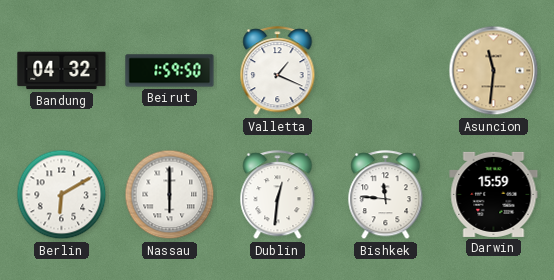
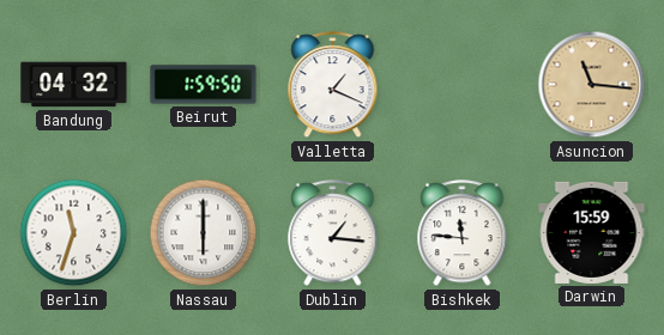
Asuncion: 11:31 -> 11:16 (592, 85)
Berlin: 6:10 -> 11:33 (74, 233)
Dublin: 12:31 -> 1:16 (333, 233)
